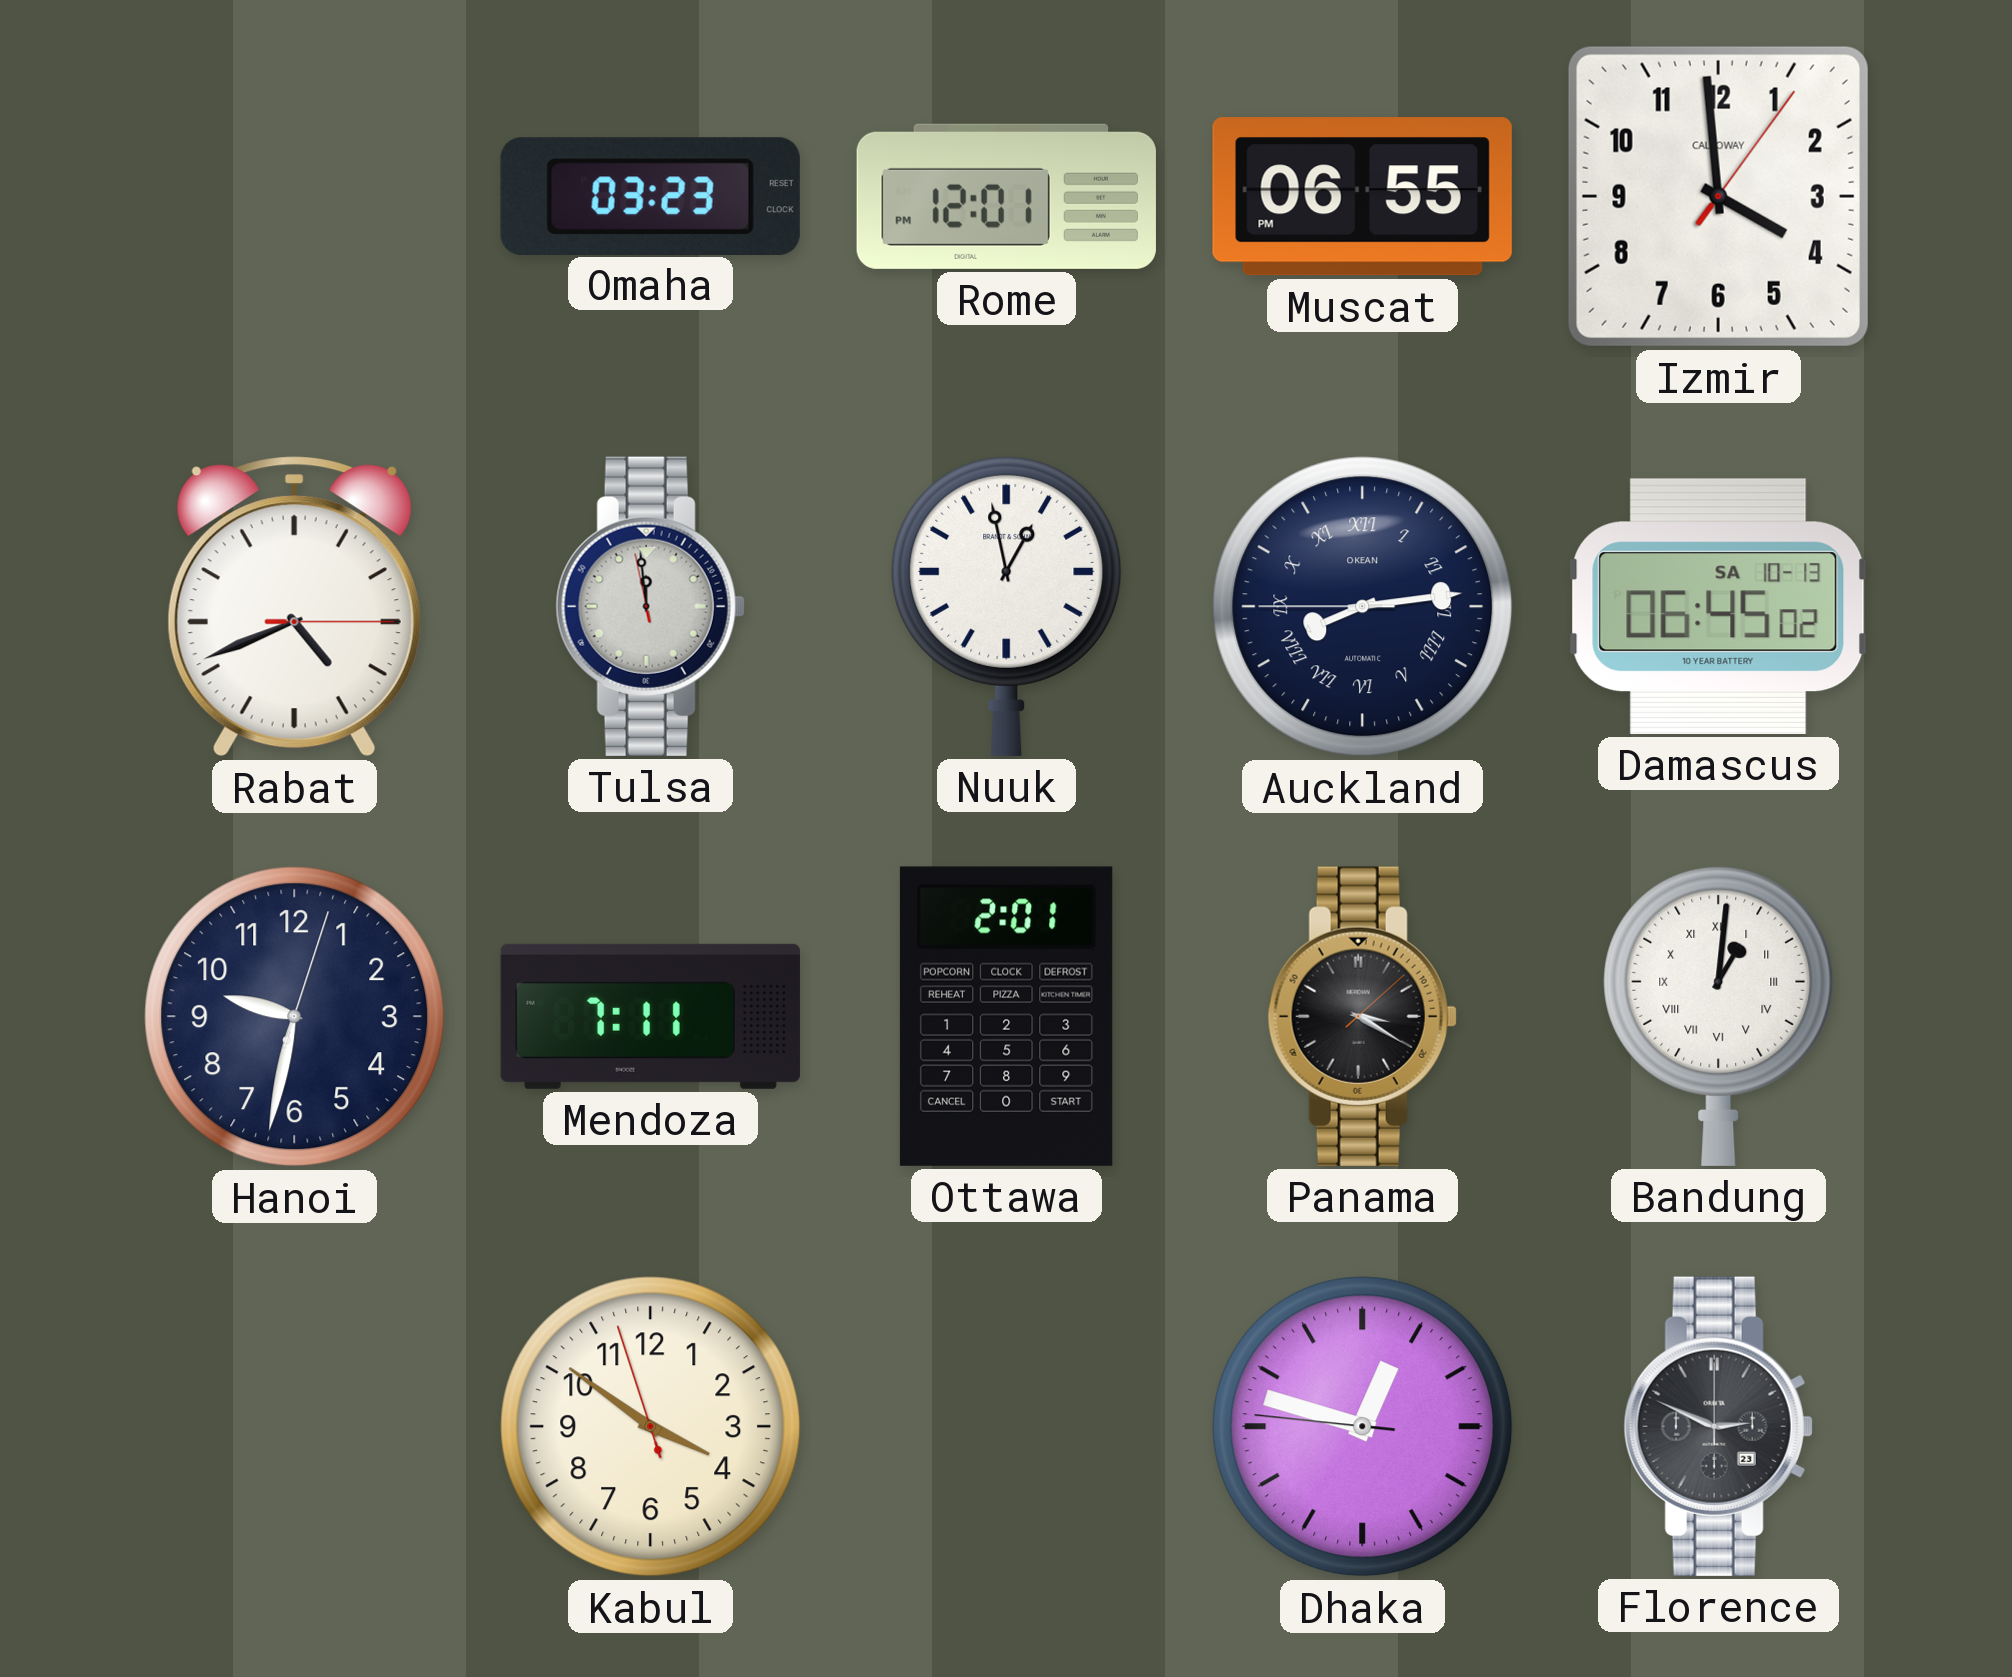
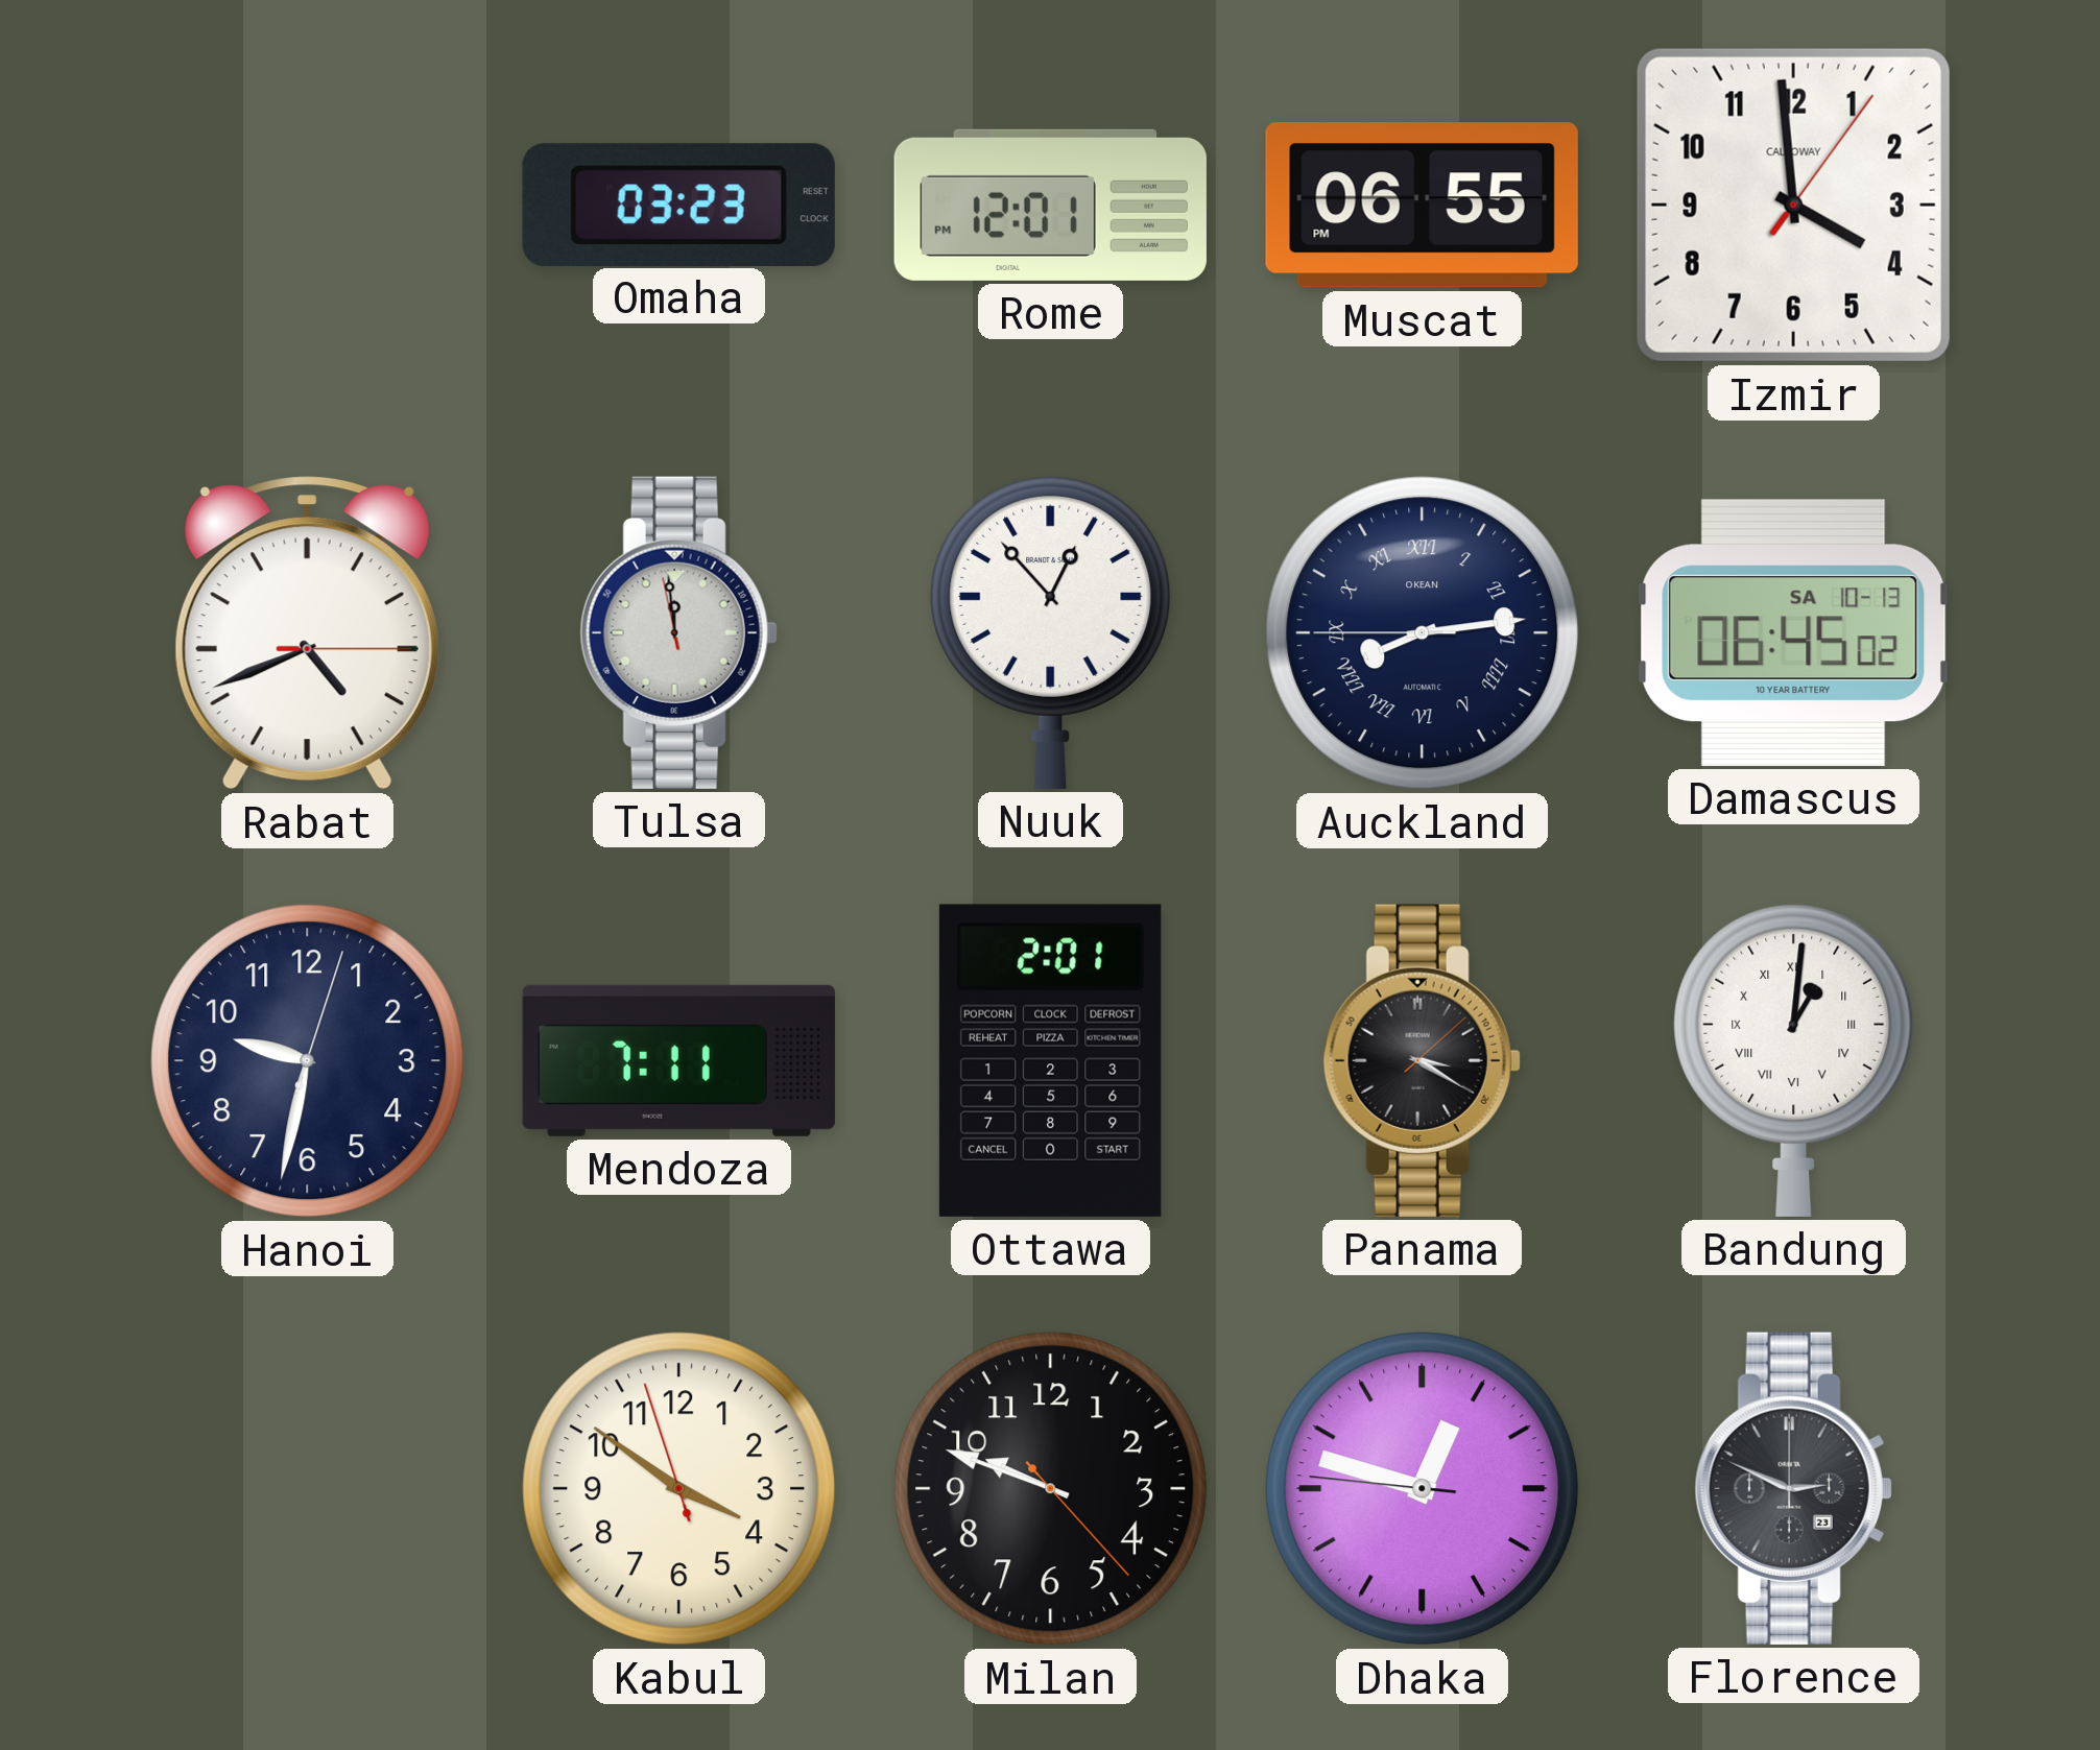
Nuuk: 12:58 -> 12:53 (1051, 632)
Milan: none -> 9:48 (1051, 1489)
